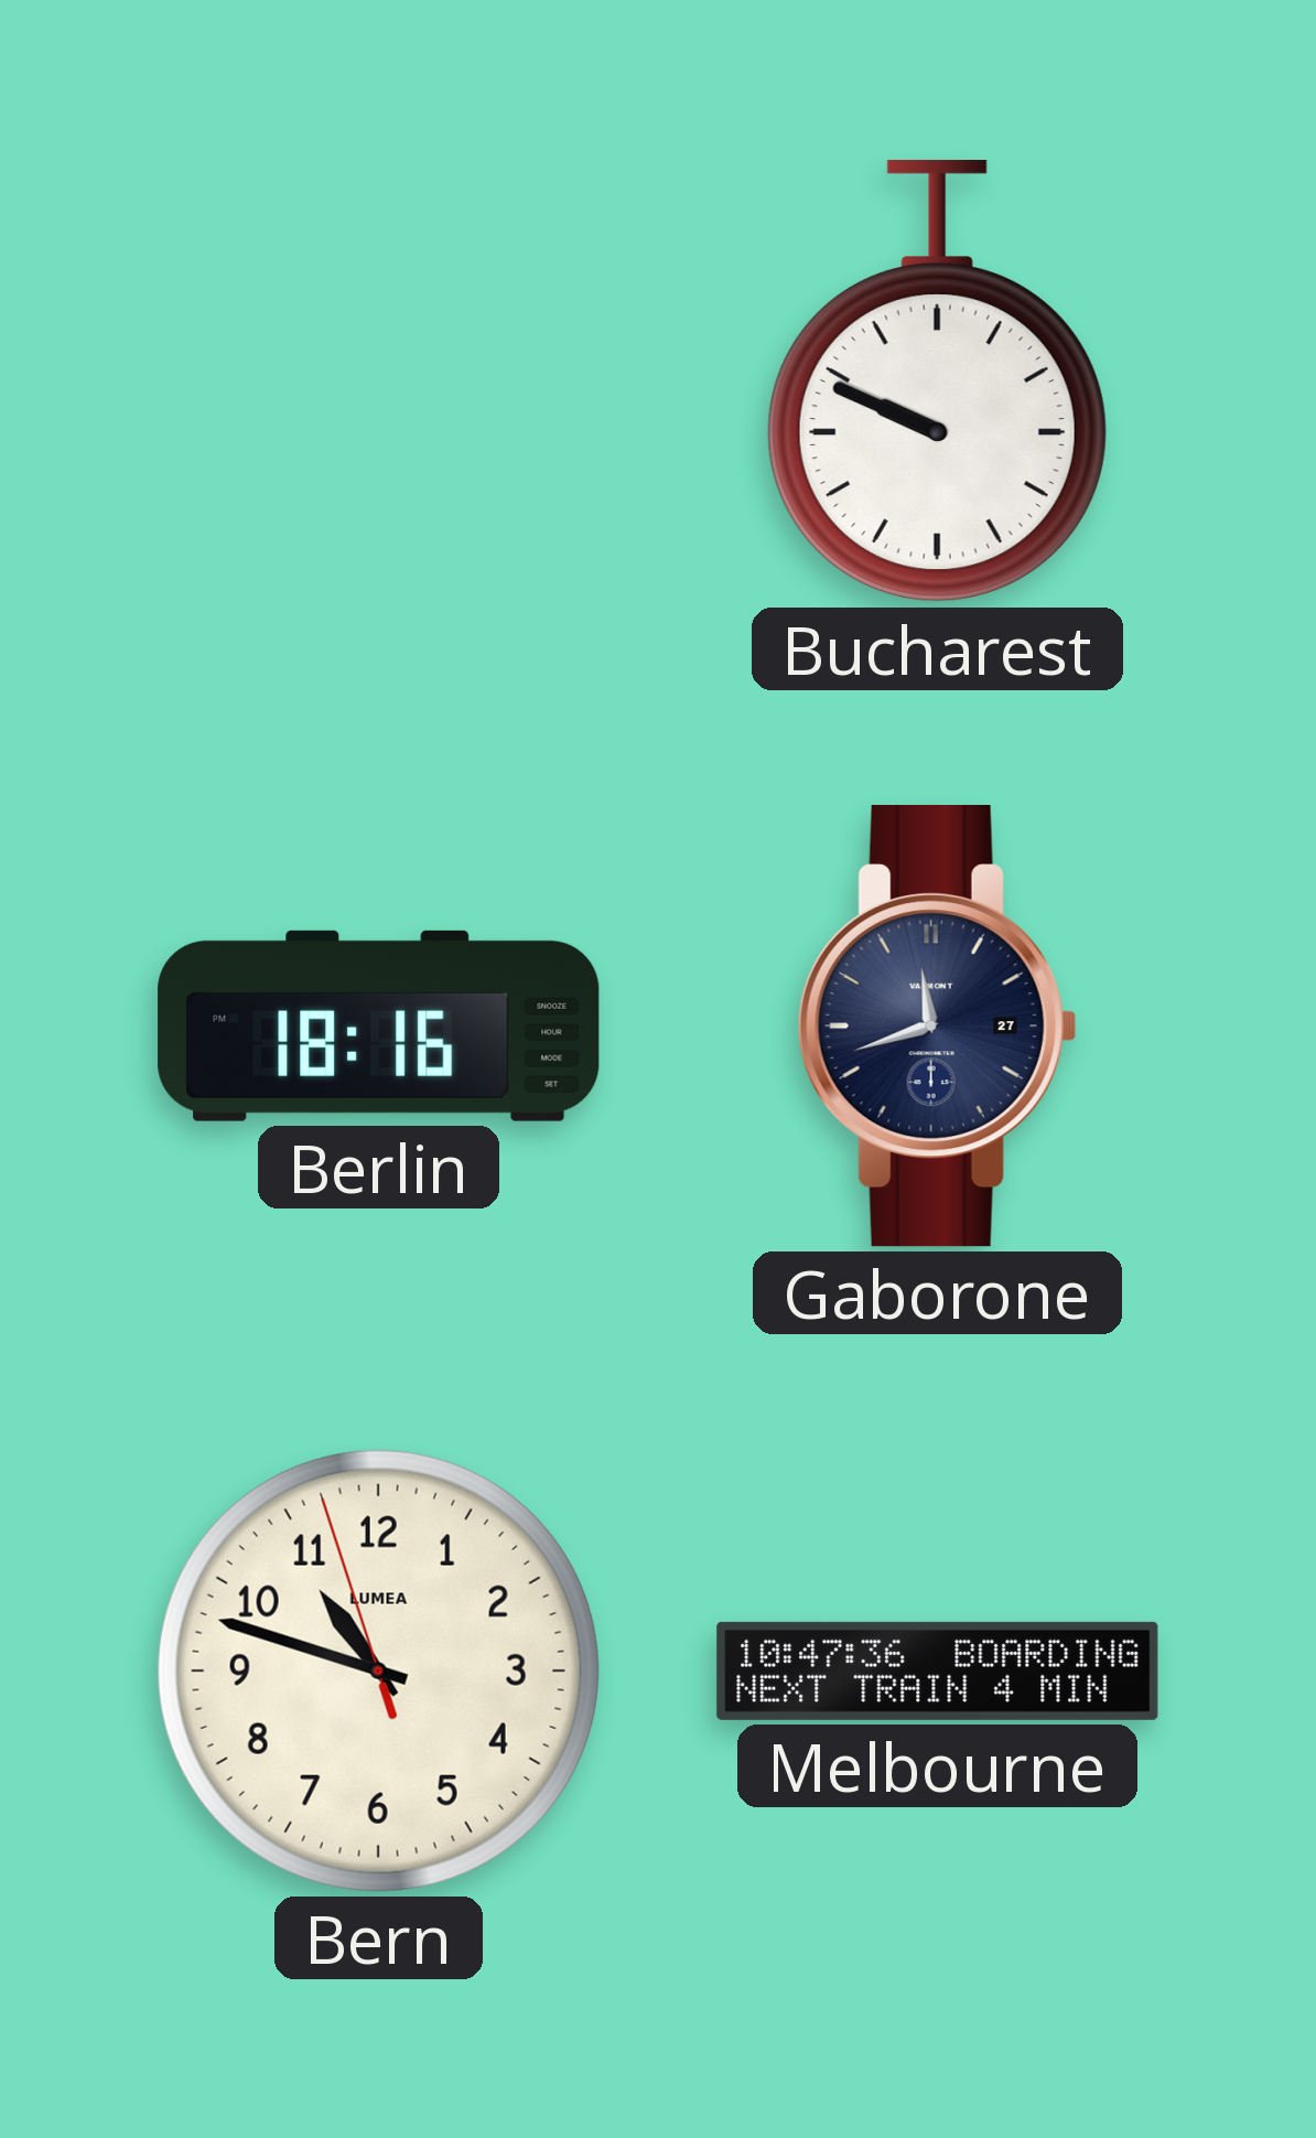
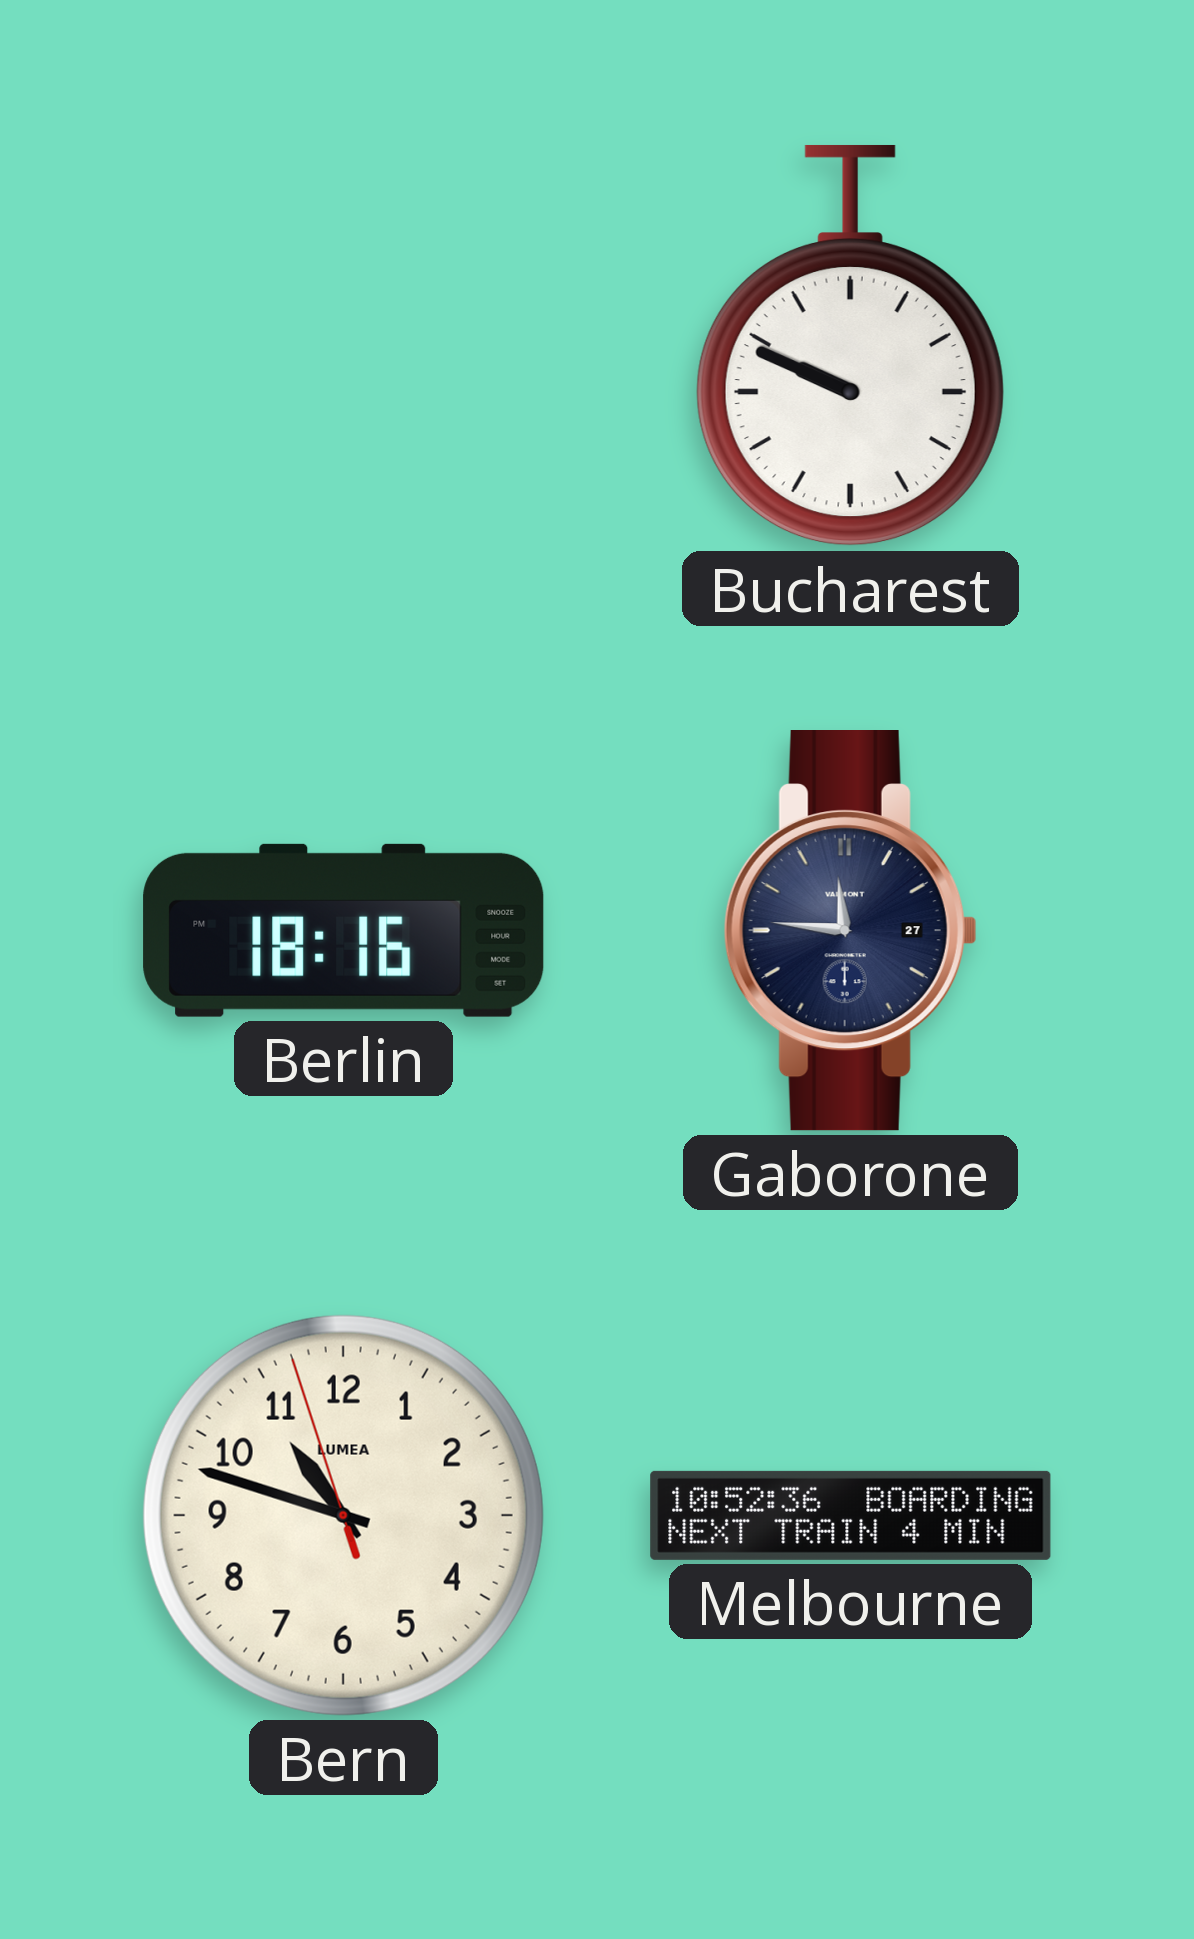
Gaborone: 11:42 -> 11:46 (850, 931)
Melbourne: 10:47 -> 10:52 (851, 1515)
